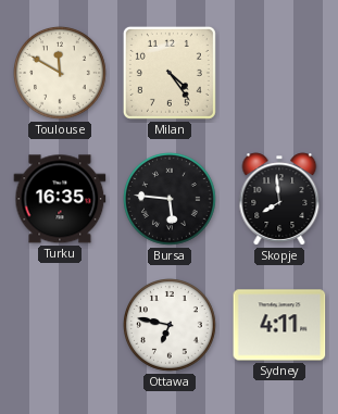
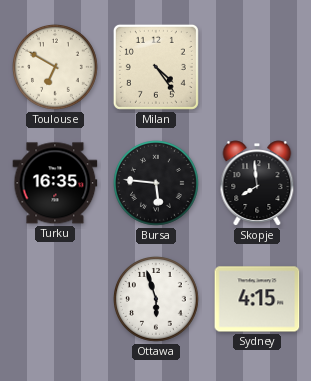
Toulouse: 11:50 -> 6:50 (56, 68)
Ottawa: 6:47 -> 5:57 (157, 300)
Sydney: 4:11 -> 4:15 (257, 299)
